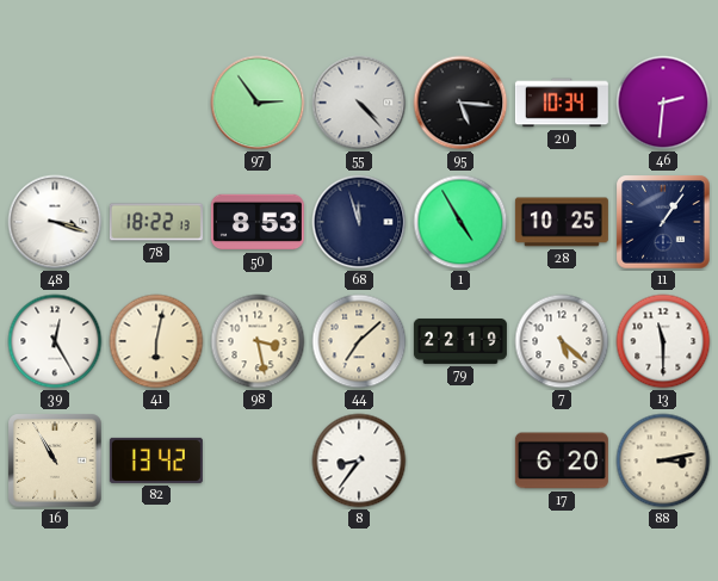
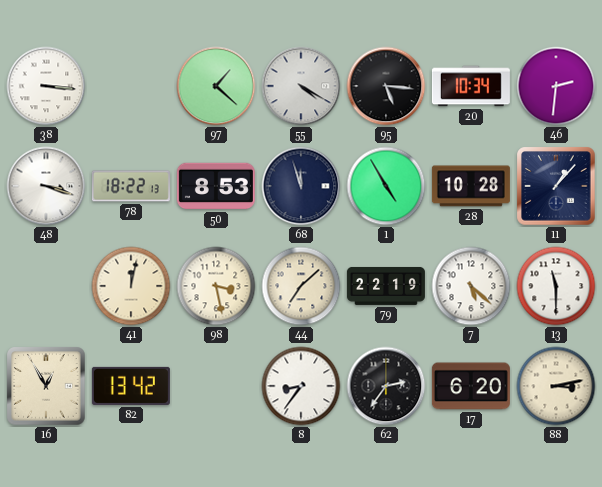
38: none -> 3:16 (46, 86)
97: 2:54 -> 1:22 (216, 86)
55: 4:23 -> 4:20 (301, 86)
28: 10:25 -> 10:28 (471, 186)
11: 1:06 -> 1:07 (556, 186)
39: 12:25 -> none (55, 341)
41: 6:02 -> 12:02 (131, 286)
16: 10:55 -> 12:55 (46, 386)
62: none -> 2:36 (386, 386)
